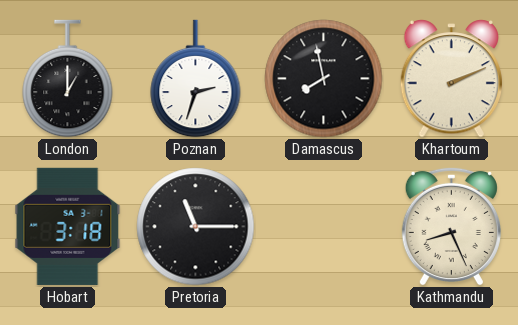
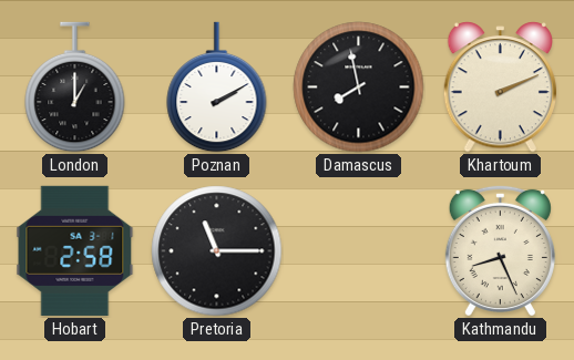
Poznan: 2:33 -> 2:10 (217, 88)
Hobart: 3:18 -> 2:58 (75, 250)
